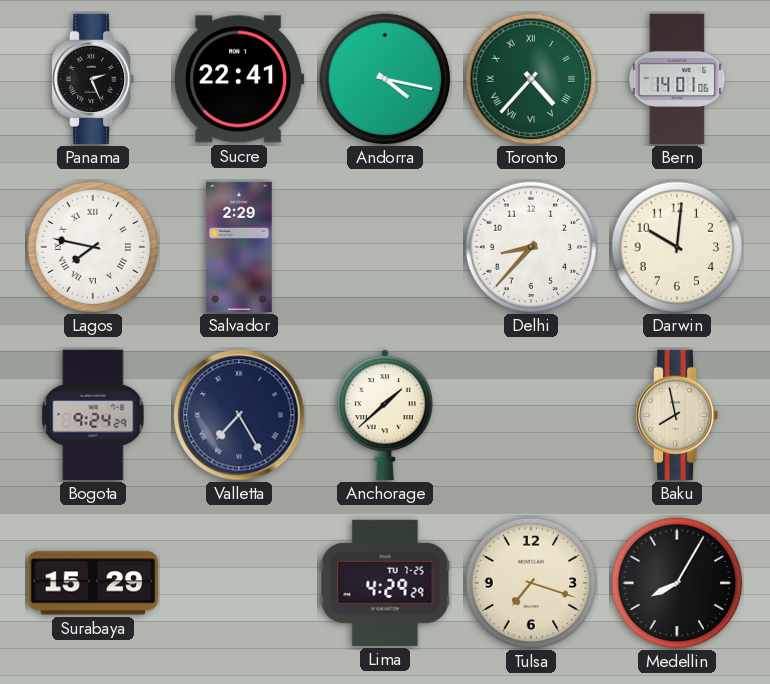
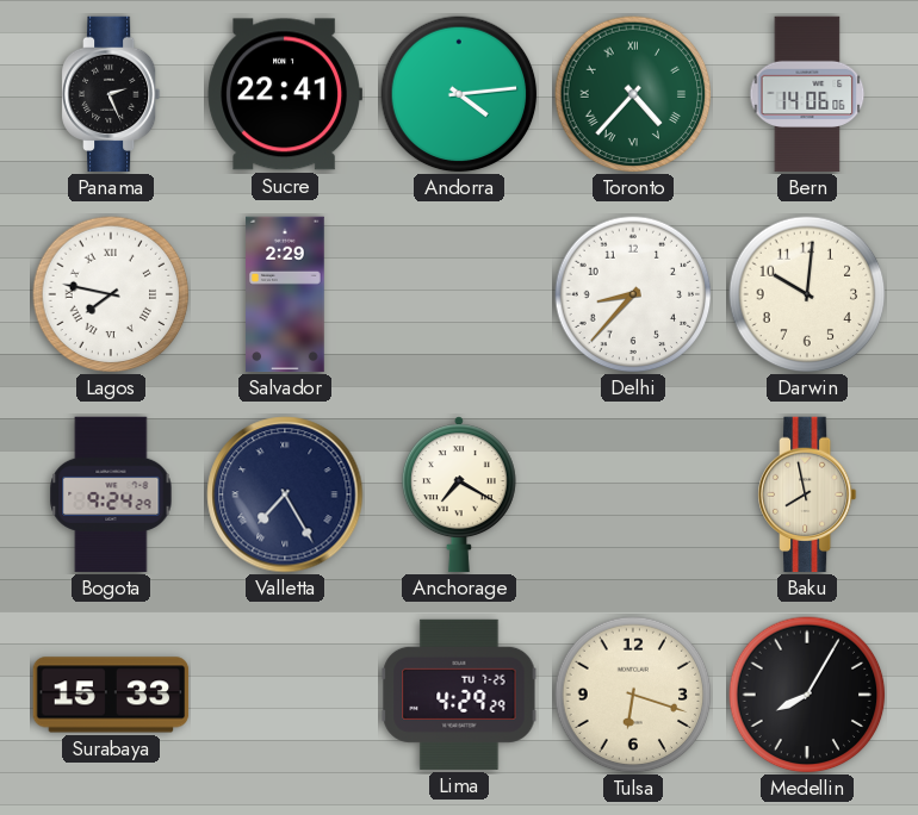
Andorra: 4:17 -> 4:14 (459, 94)
Bern: 14:01 -> 14:06 (807, 94)
Anchorage: 1:38 -> 7:20 (459, 494)
Surabaya: 15:29 -> 15:33 (111, 695)
Tulsa: 7:18 -> 6:18 (633, 695)
